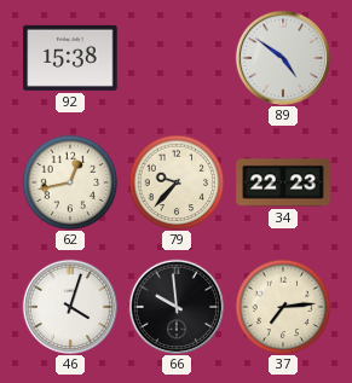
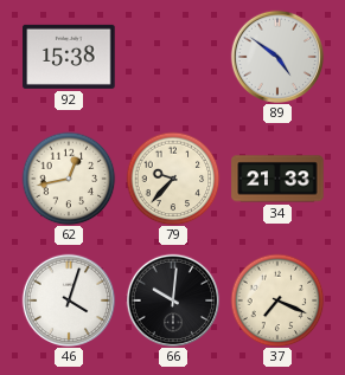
34: 22:23 -> 21:33 (277, 179)
66: 9:59 -> 10:01 (173, 300)
37: 7:14 -> 7:19 (277, 300)
